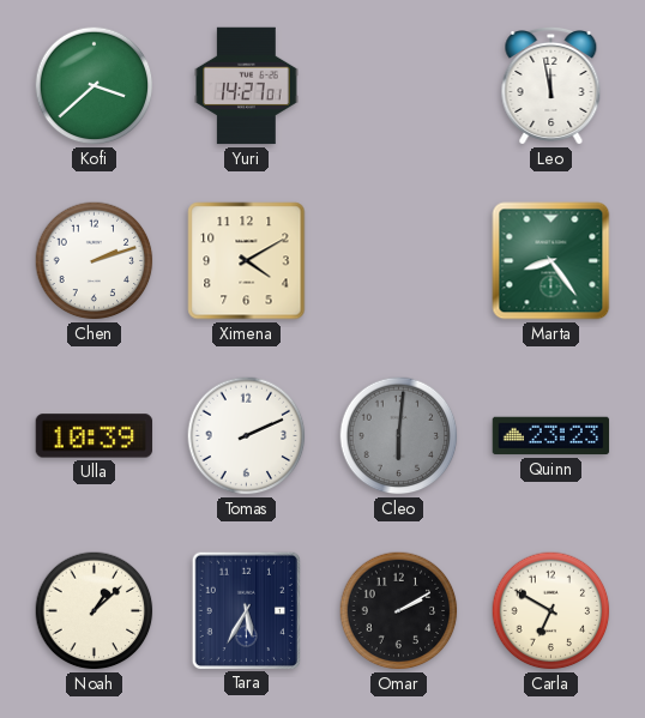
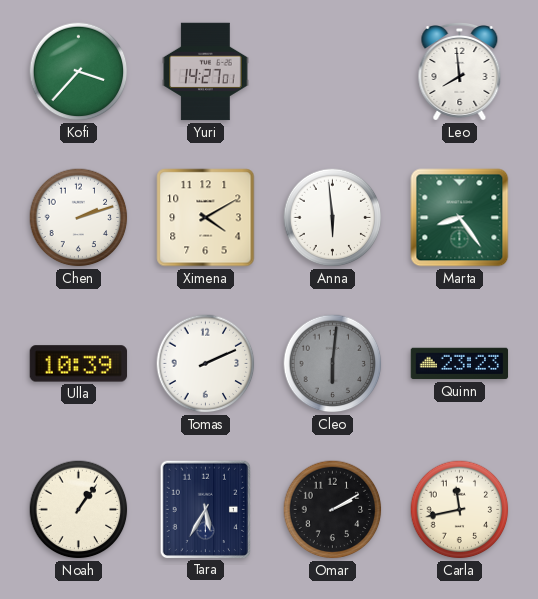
Kofi: 3:38 -> 3:37 (79, 72)
Leo: 11:58 -> 7:59 (460, 72)
Anna: none -> 5:59 (333, 218)
Noah: 1:08 -> 1:06 (79, 510)
Carla: 6:50 -> 11:43 (460, 510)
